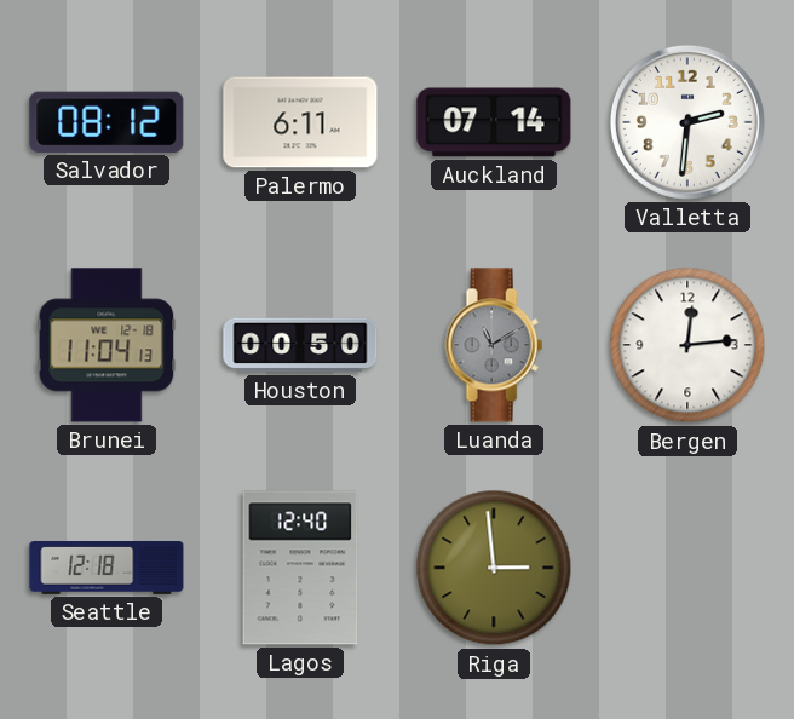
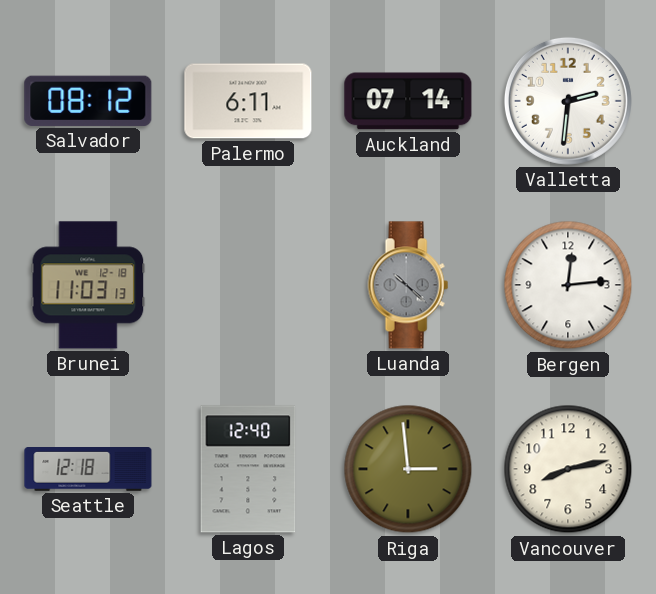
Brunei: 11:04 -> 11:03 (88, 285)
Houston: 00:50 -> none (300, 345)
Luanda: 11:10 -> 10:22 (408, 285)
Vancouver: none -> 8:13 (568, 469)
